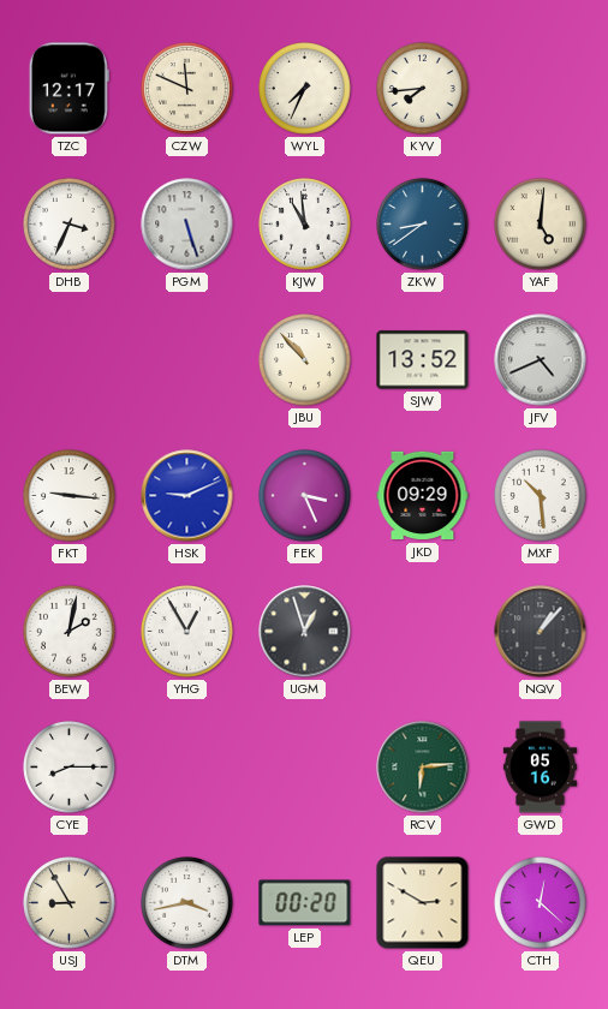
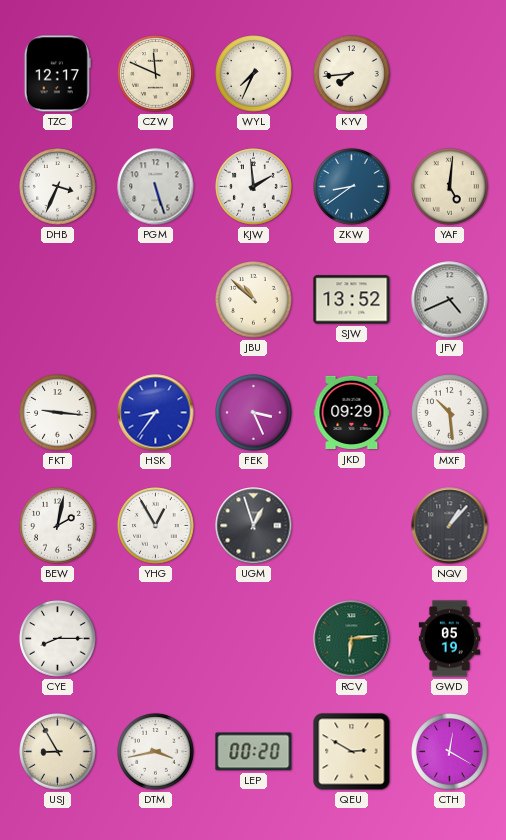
KJW: 10:59 -> 1:59 (254, 187)
JBU: 10:53 -> 10:52 (254, 300)
HSK: 9:11 -> 8:36 (156, 413)
GWD: 05:16 -> 05:19 (450, 639)
CTH: 12:22 -> 12:20 (450, 752)
